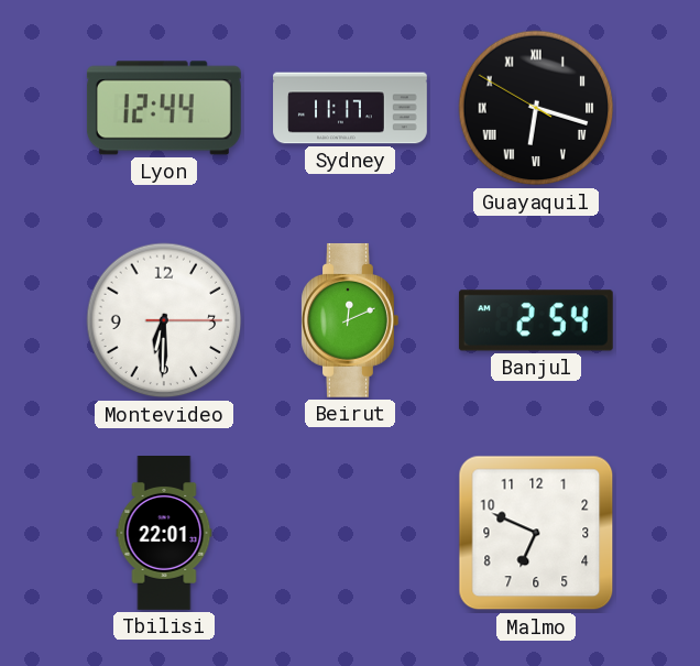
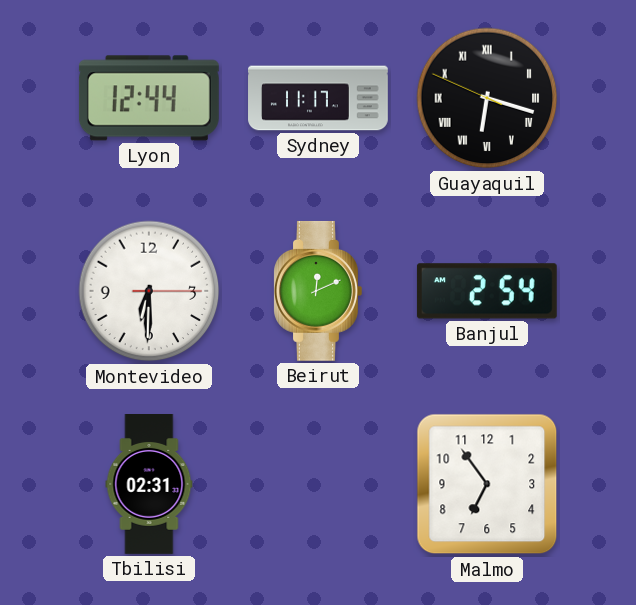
Guayaquil: 6:17:50 -> 6:17:49 (487, 98)
Tbilisi: 22:01 -> 02:31 (149, 485)
Malmo: 6:49 -> 6:54 (487, 484)
